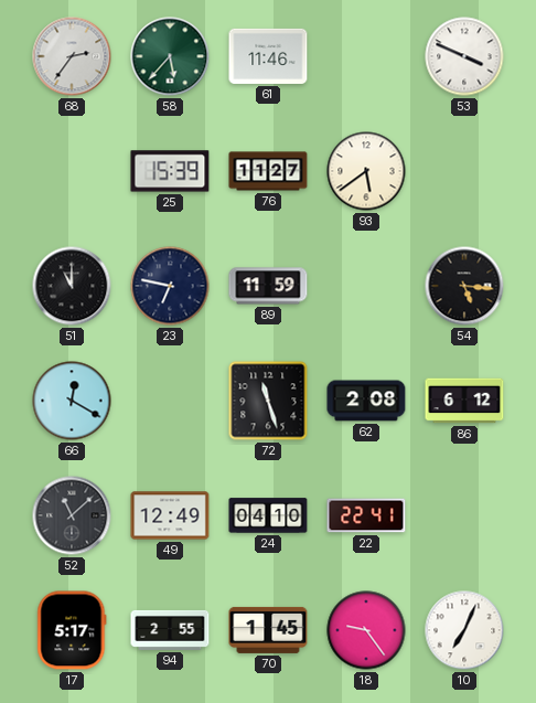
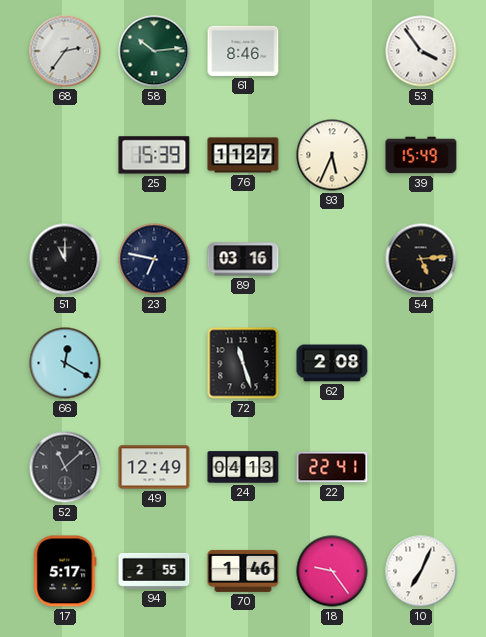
58: 5:37 -> 10:14 (154, 51)
61: 11:46 -> 8:46 (243, 51)
53: 3:49 -> 3:54 (421, 51)
93: 5:39 -> 5:34 (332, 155)
39: none -> 15:49 (421, 155)
89: 11:59 -> 03:16 (243, 259)
54: 5:16 -> 5:14 (421, 259)
86: 6:12 -> none (464, 401)
24: 04:10 -> 04:13 (243, 467)
70: 1:45 -> 1:46 (243, 571)
